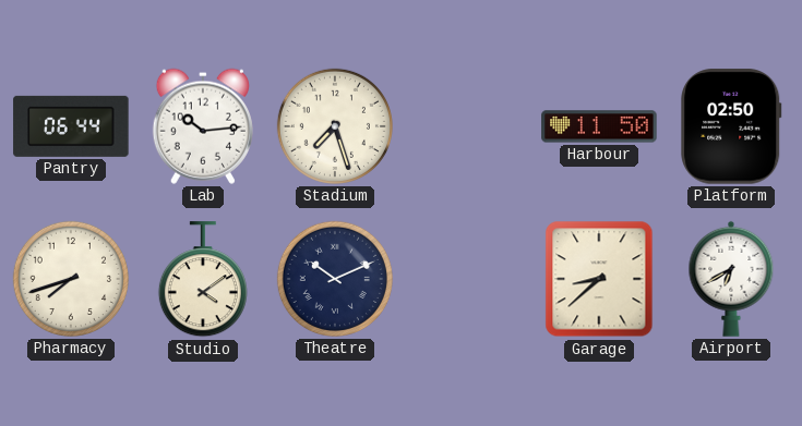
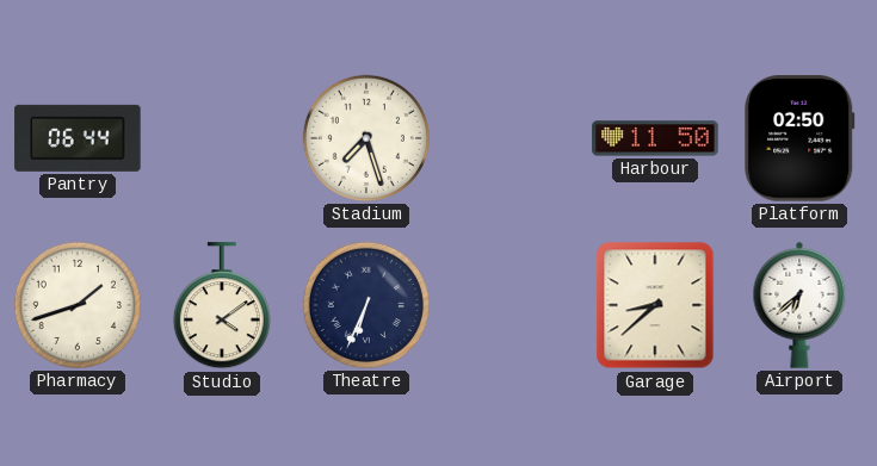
Lab: 10:14 -> none (203, 126)
Pharmacy: 7:42 -> 1:42 (78, 305)
Theatre: 10:11 -> 6:34 (366, 305)
Airport: 6:40 -> 6:38 (799, 305)
